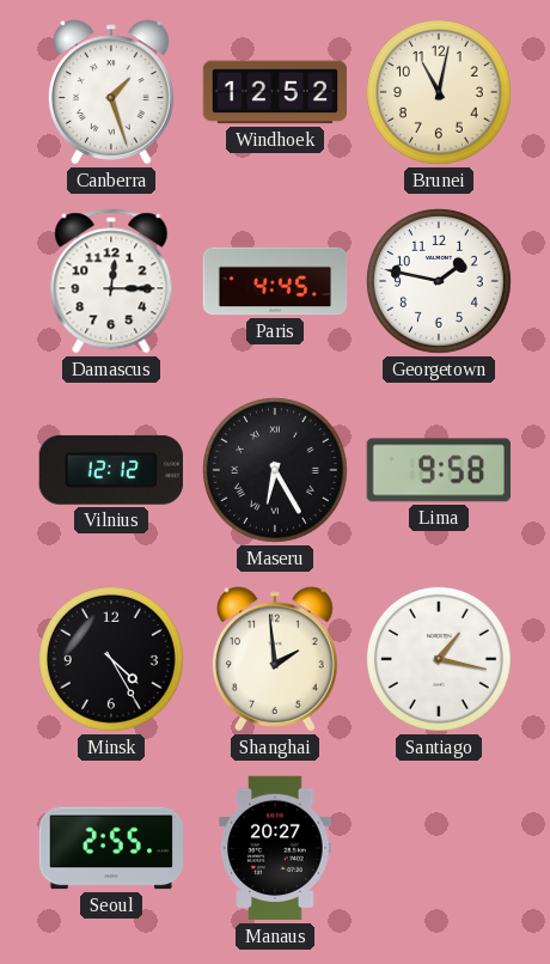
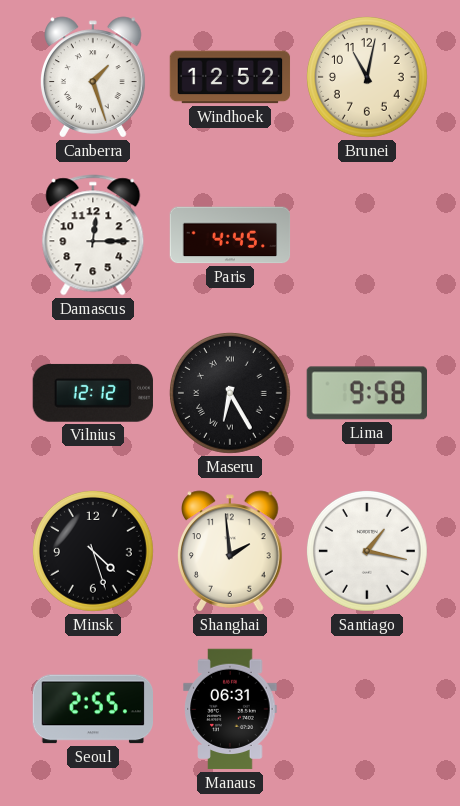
Georgetown: 1:47 -> none (439, 281)
Minsk: 4:25 -> 4:27 (93, 551)
Manaus: 20:27 -> 06:31 (230, 709)
